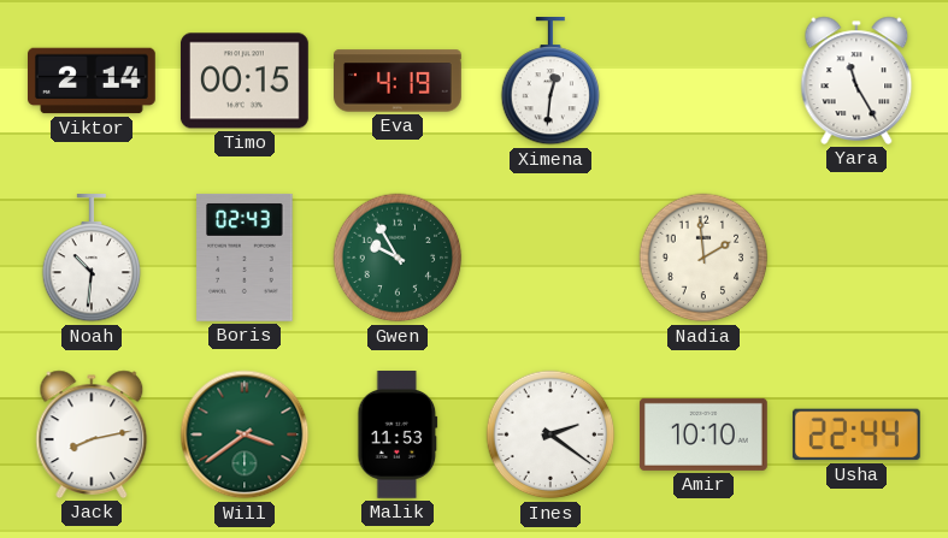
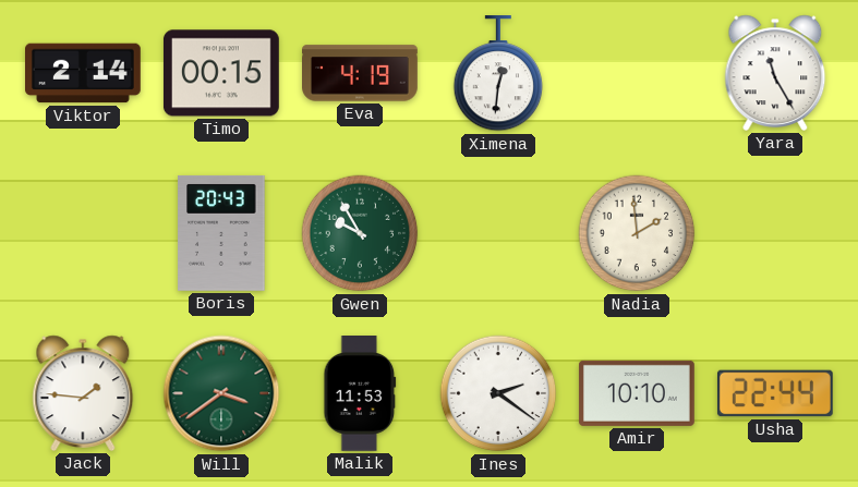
Noah: 10:31 -> none (92, 258)
Boris: 02:43 -> 20:43 (221, 233)
Jack: 8:13 -> 1:46 (83, 393)
